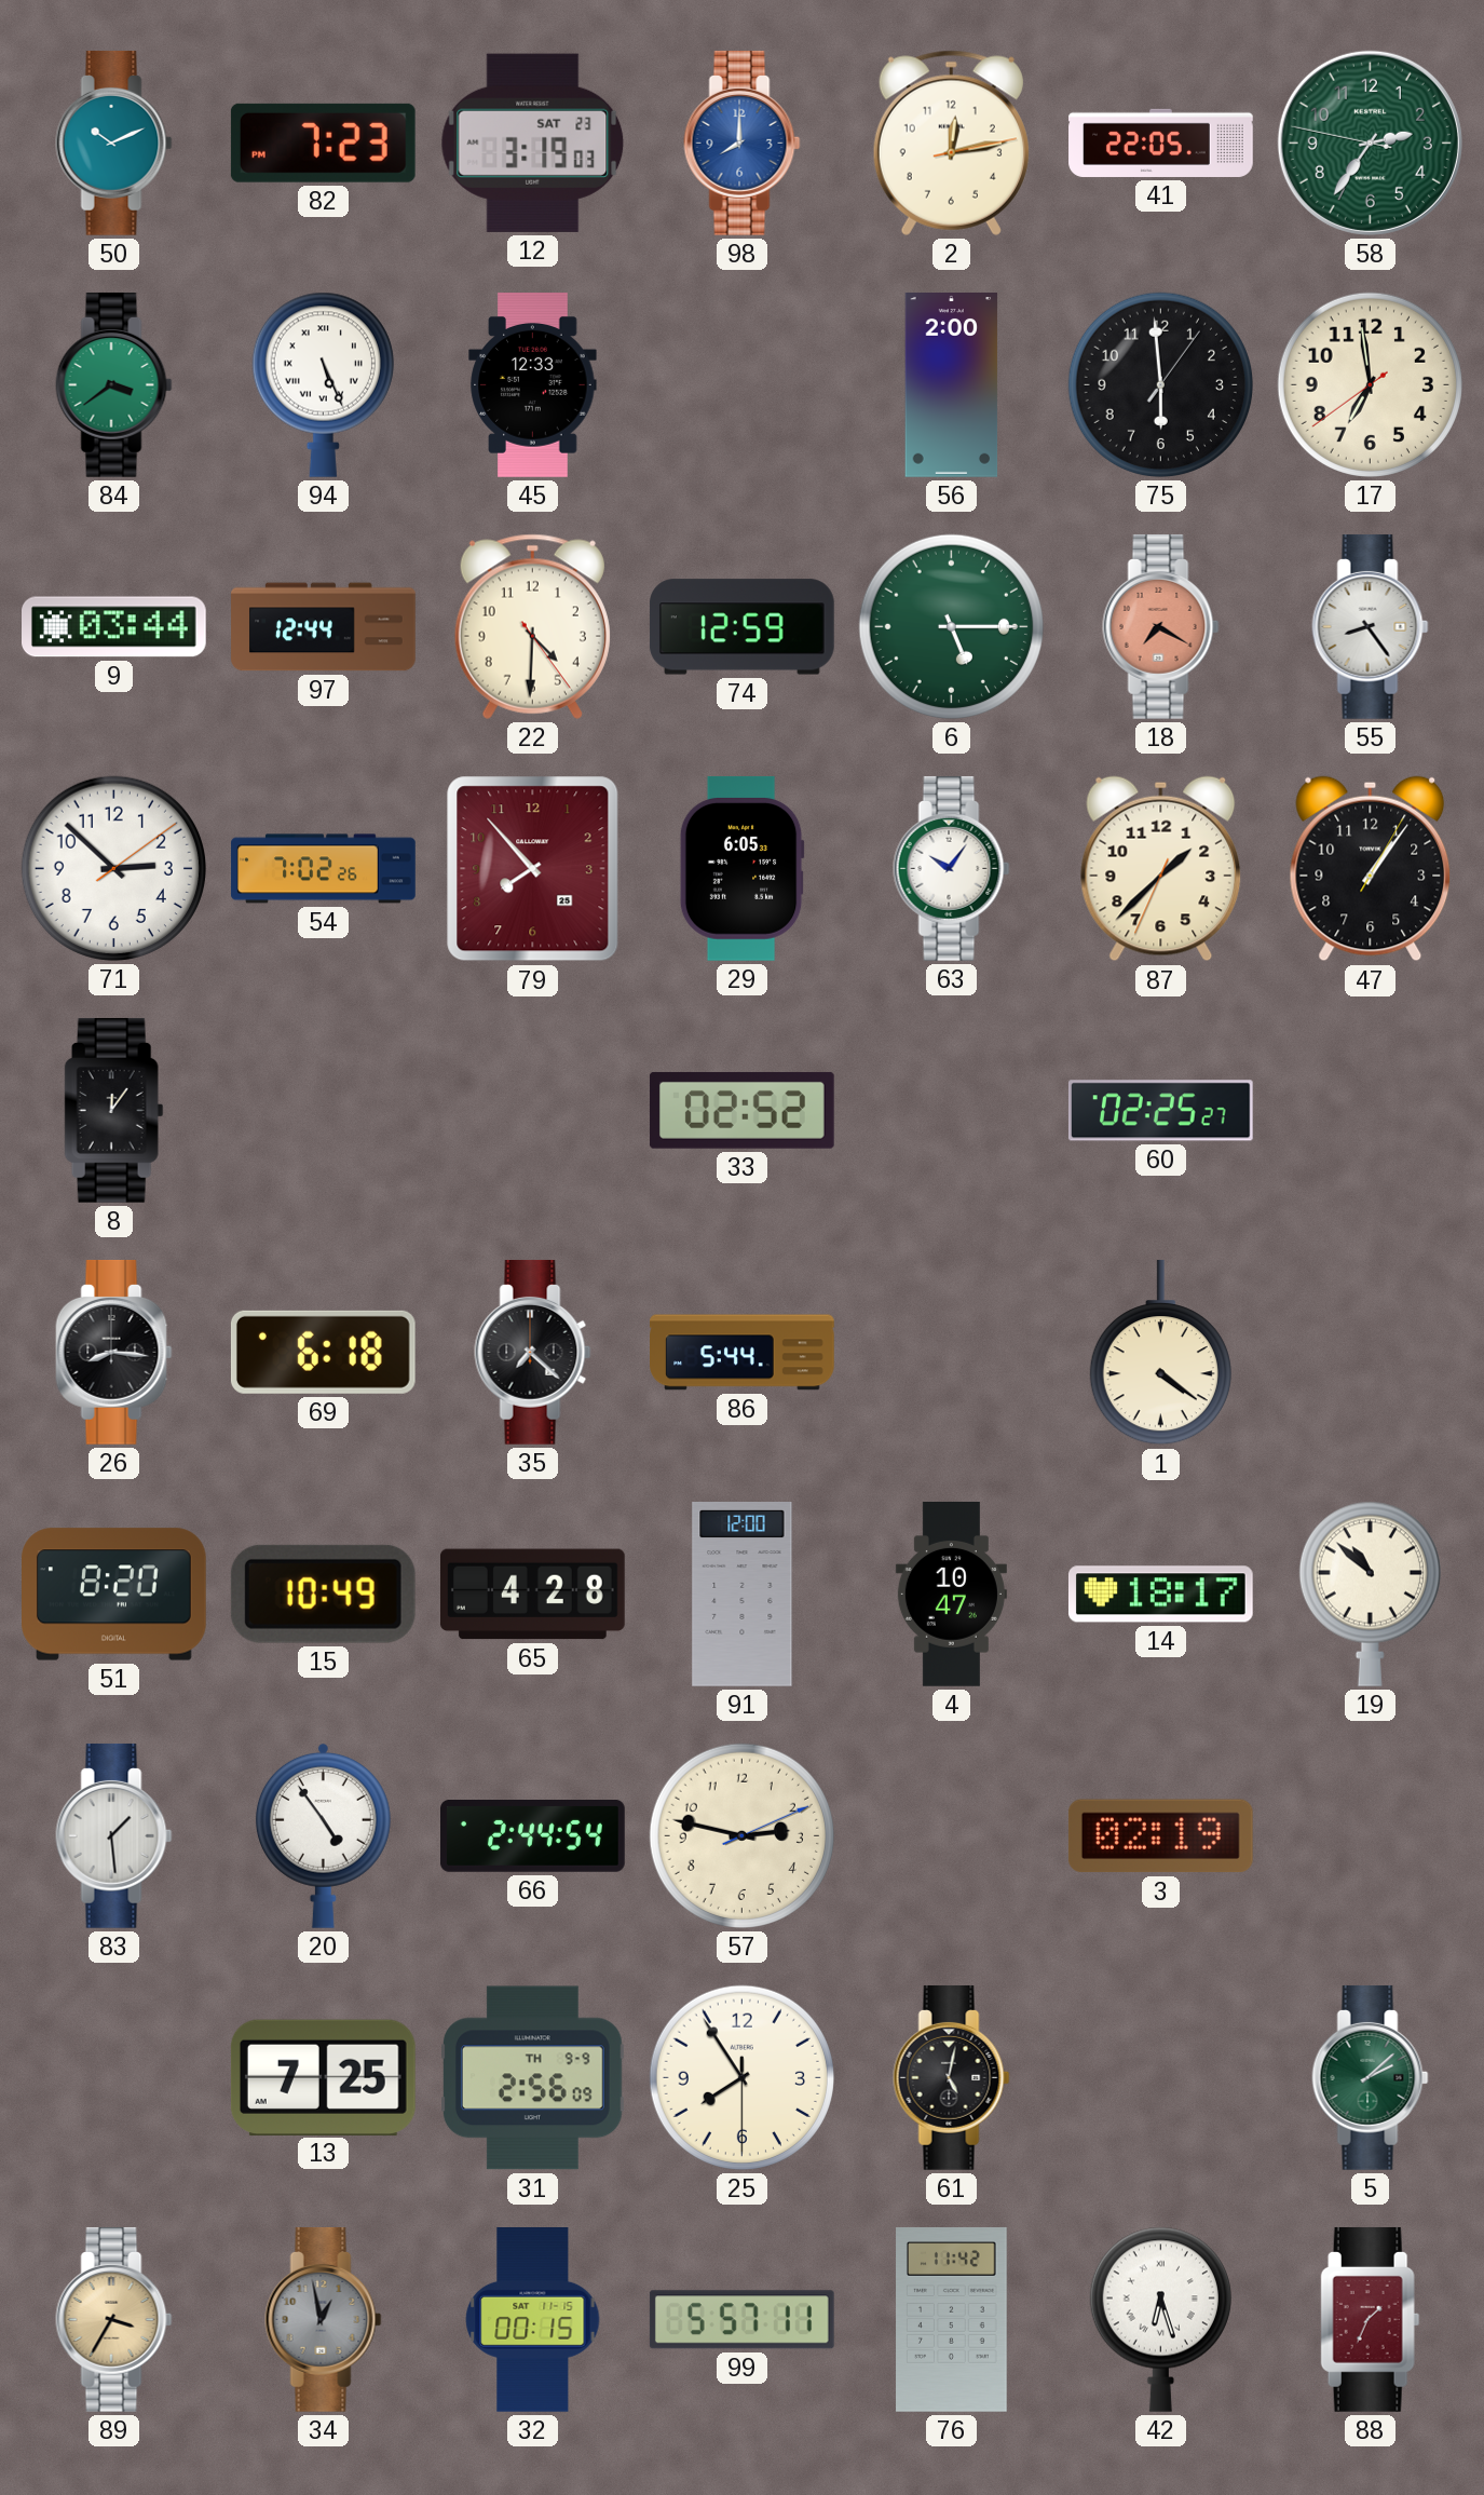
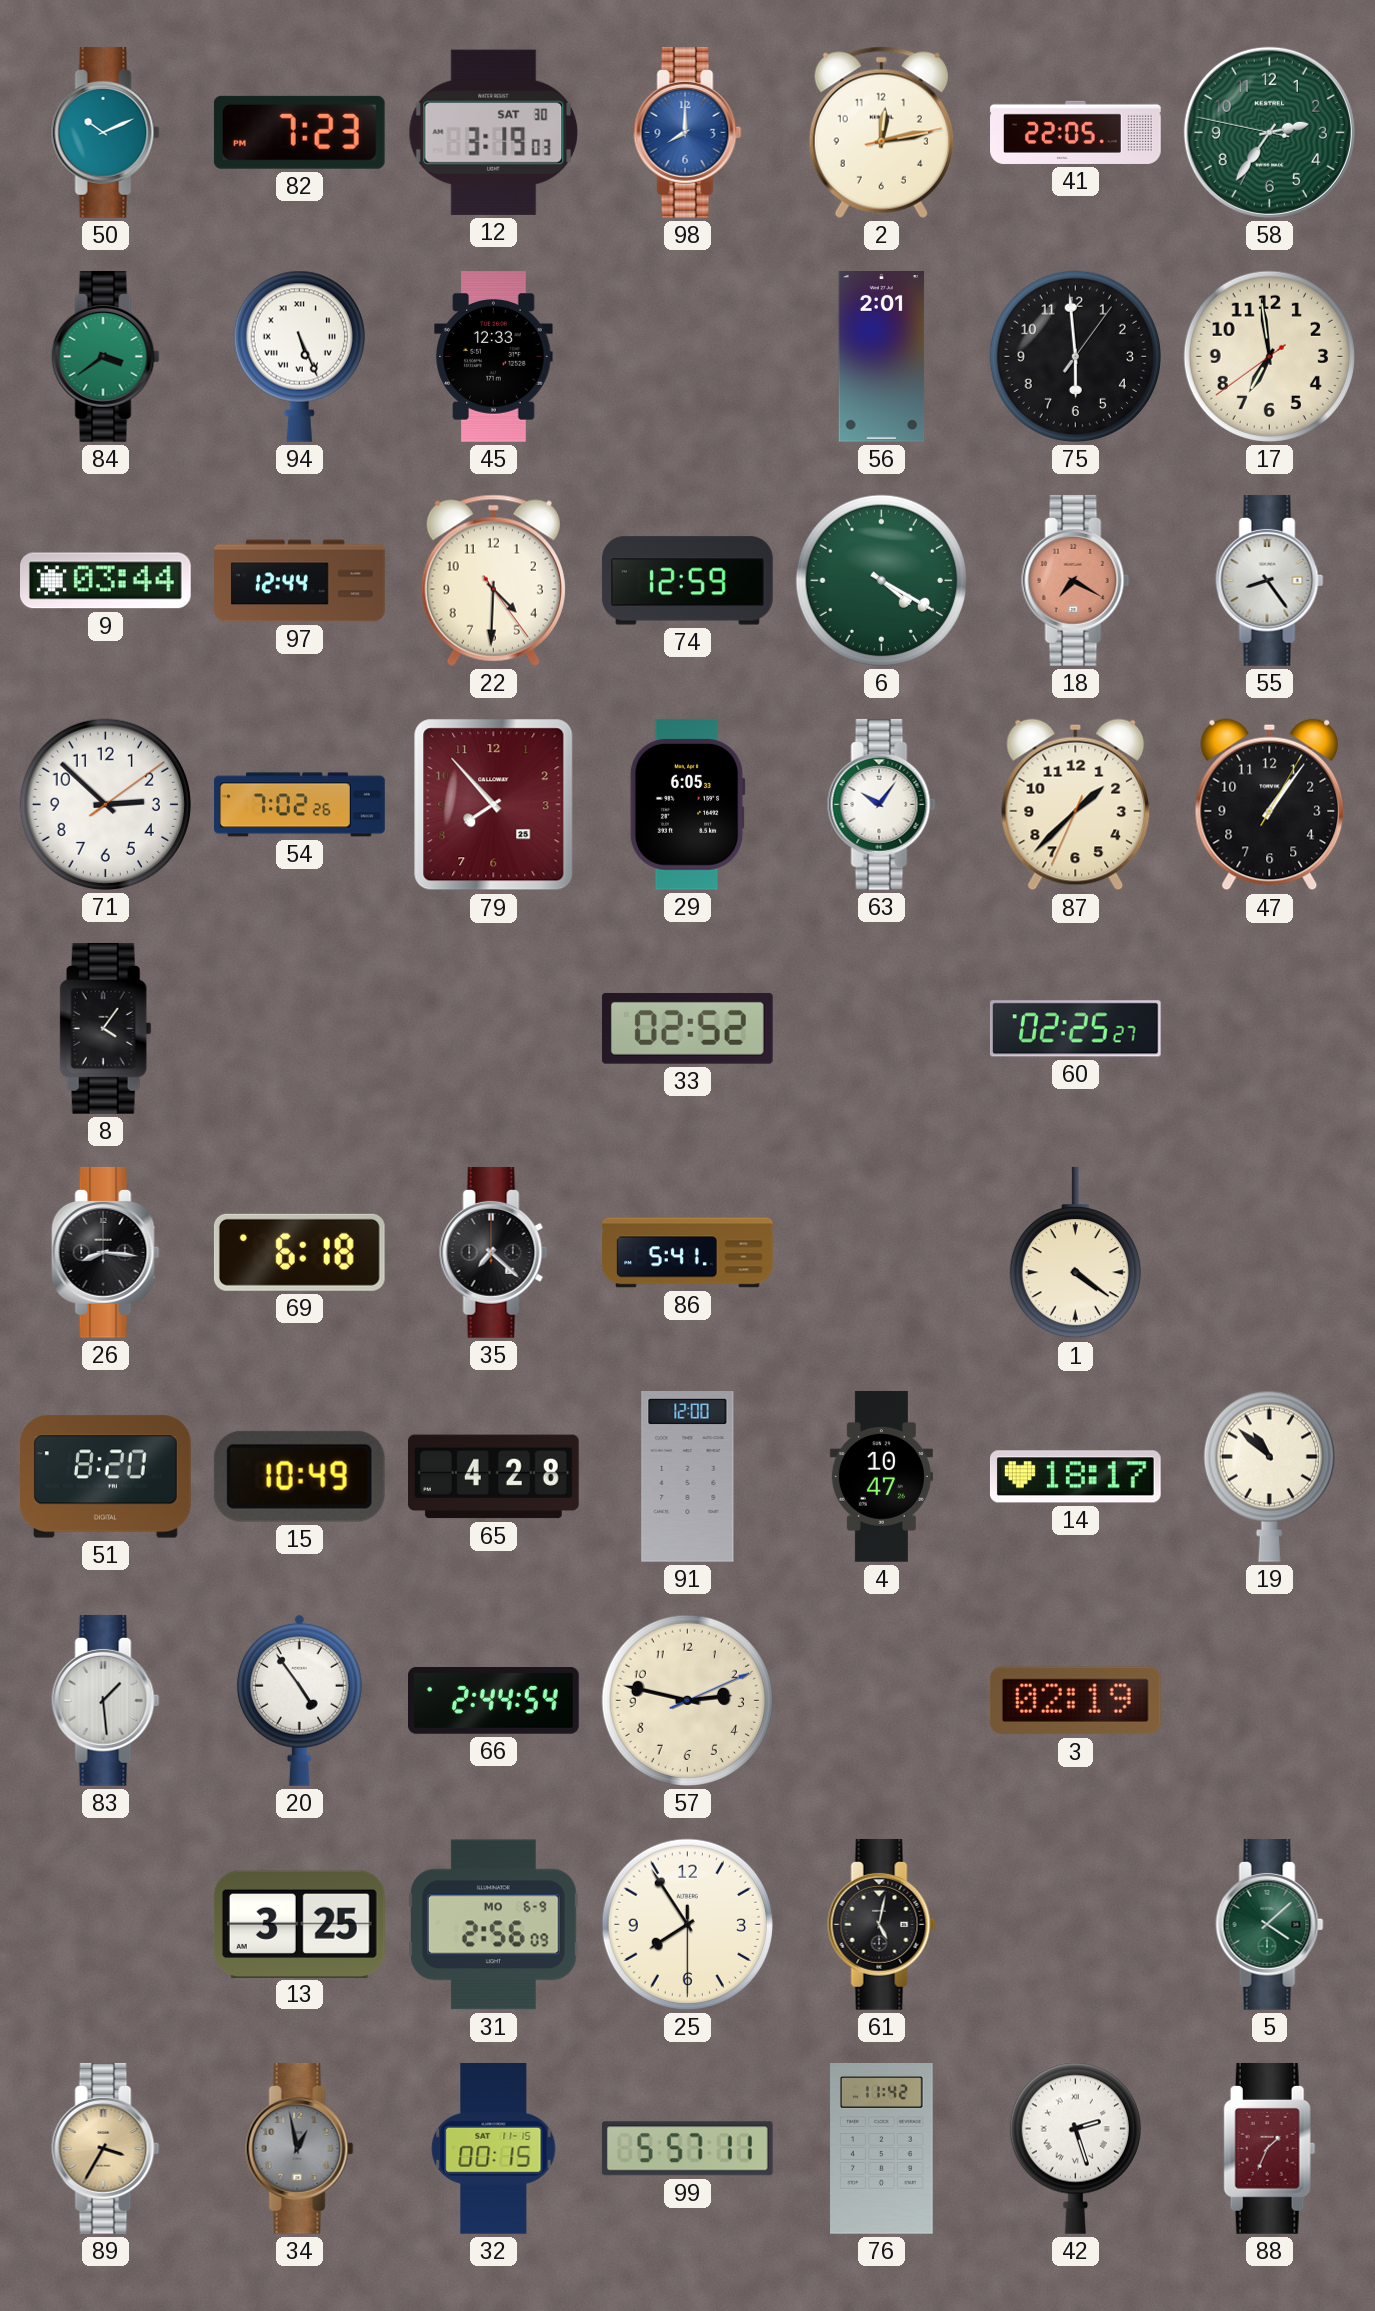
12 date: SAT 23 -> SAT 30 (494, 132)
56: 2:00 -> 2:01 (882, 357)
6: 5:15 -> 4:20 (881, 580)
8: 12:06 -> 4:06 (106, 1029)
86: 5:44 -> 5:41 (688, 1253)
13: 7:25 -> 3:25 (299, 1924)
31 date: TH 9-9 -> MO 6-9 (493, 1925)
5: 2:08 -> 4:08 (1270, 1925)
42: 6:27 -> 2:27 (1075, 2148)
